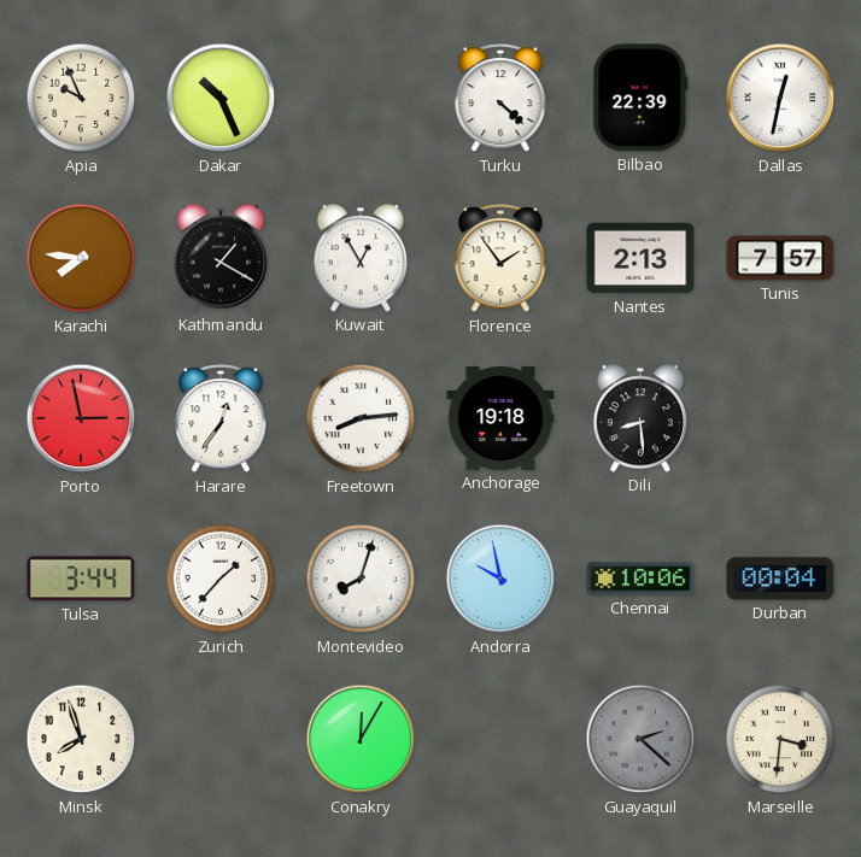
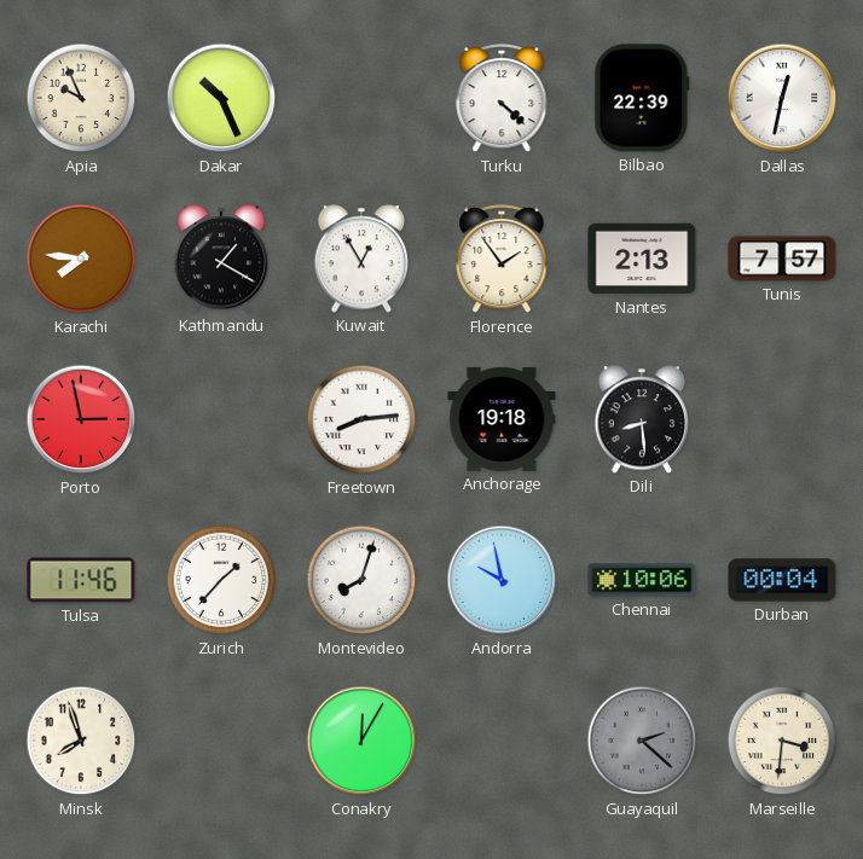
Harare: 12:36 -> none (221, 419)
Tulsa: 3:44 -> 11:46 (81, 580)
